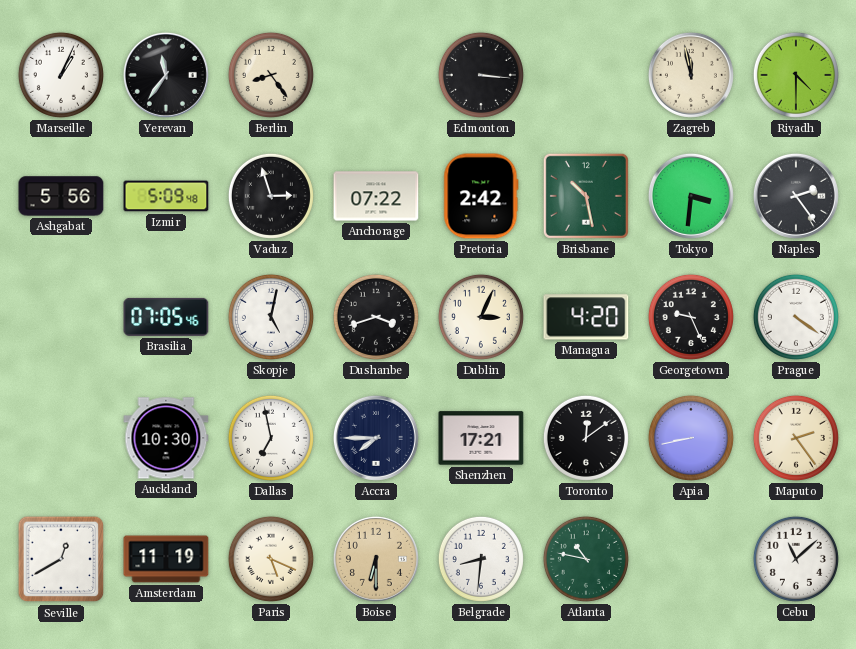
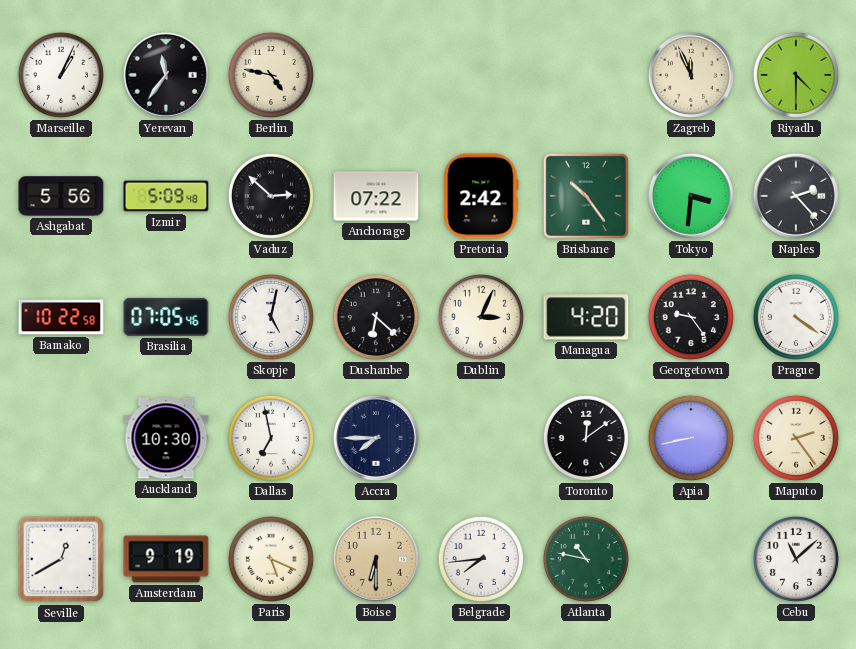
Berlin: 8:24 -> 4:47 (271, 75)
Edmonton: 3:16 -> none (481, 75)
Zagreb: 11:58 -> 11:56 (691, 75)
Vaduz: 2:57 -> 2:52 (271, 196)
Brisbane: 10:28 -> 10:24 (586, 196)
Naples: 2:24 -> 2:23 (796, 196)
Bamako: none -> 10:22 (61, 317)
Dushanbe: 3:42 -> 6:22 (376, 317)
Georgetown: 9:26 -> 9:24 (691, 317)
Shenzhen: 17:21 -> none (481, 438)
Amsterdam: 11:19 -> 9:19 (166, 559)
Belgrade: 8:31 -> 7:44 (481, 559)
